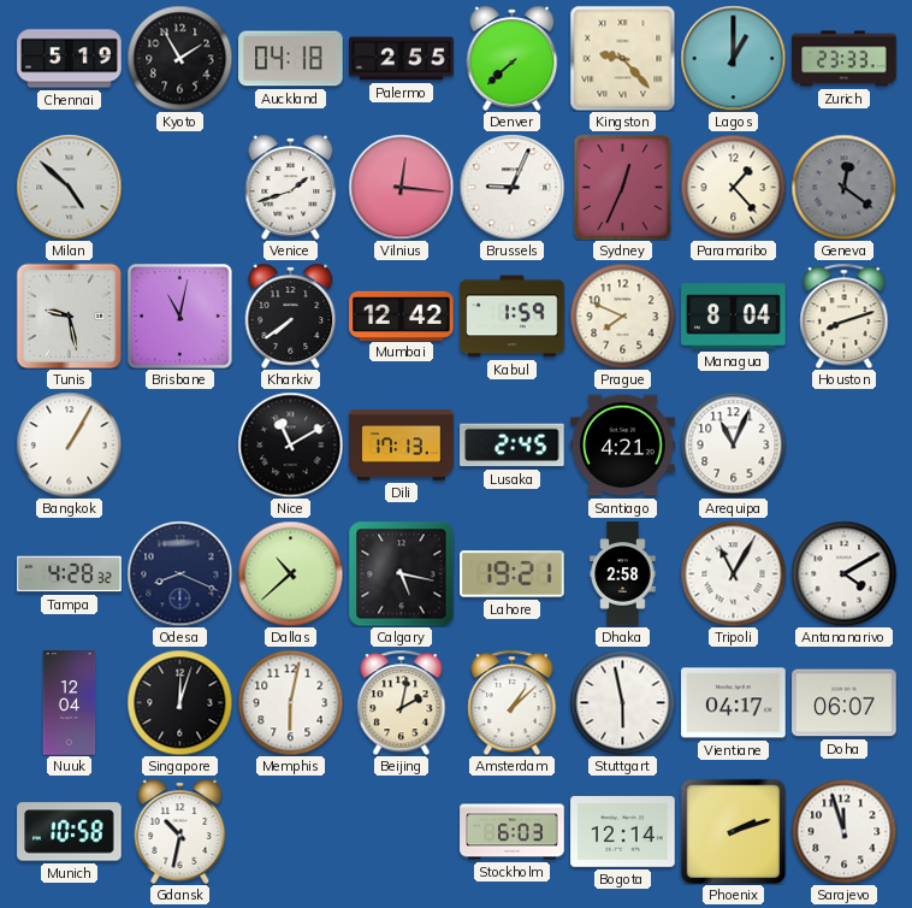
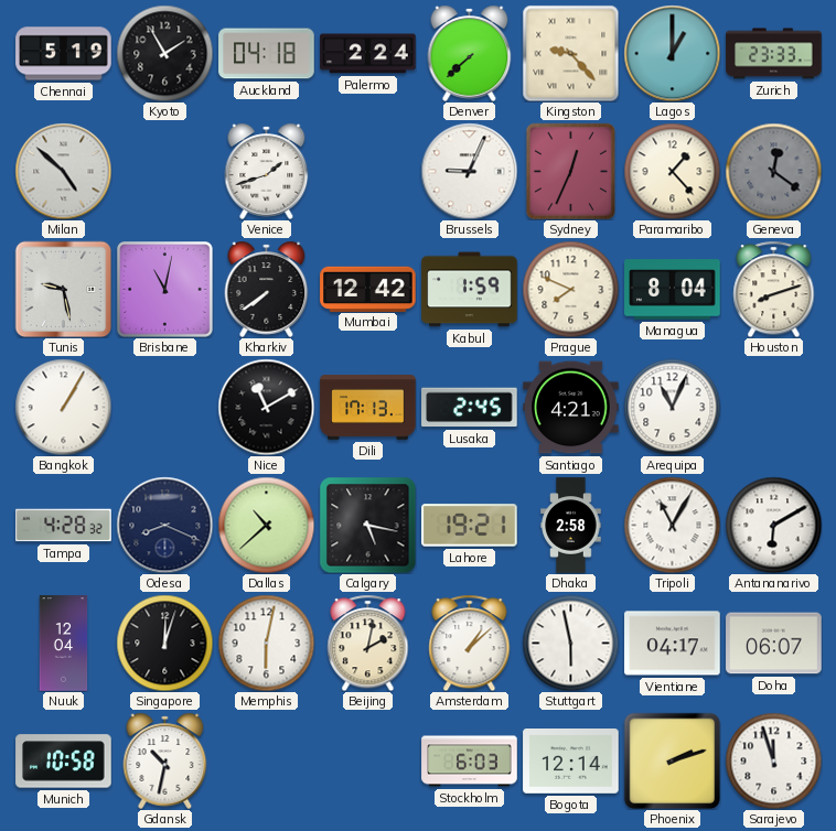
Palermo: 2:55 -> 2:24 (368, 54)
Vilnius: 12:16 -> none (401, 187)
Antananarivo: 4:10 -> 6:10 (773, 525)
